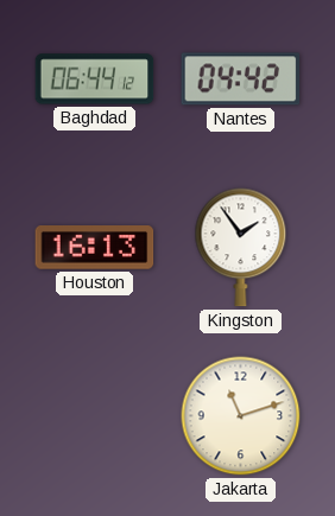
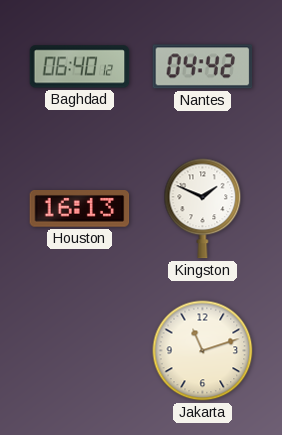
Baghdad: 06:44 -> 06:40 (80, 67)
Kingston: 1:54 -> 1:49 (203, 209)
